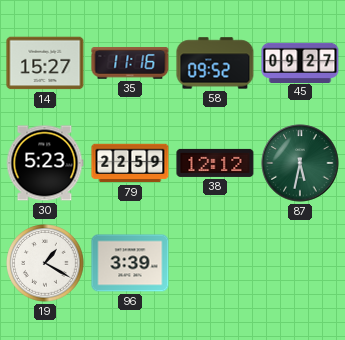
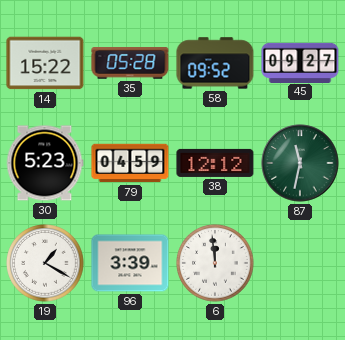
14: 15:27 -> 15:22 (45, 63)
35: 11:16 -> 05:28 (130, 63)
79: 22:59 -> 04:59 (130, 163)
87: 5:32 -> 11:32 (300, 163)
6: none -> 11:59 (215, 263)
